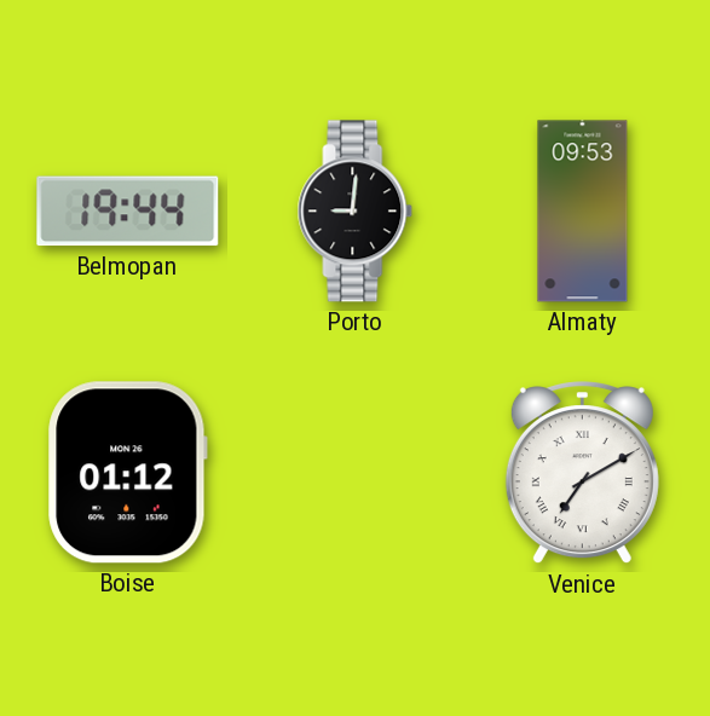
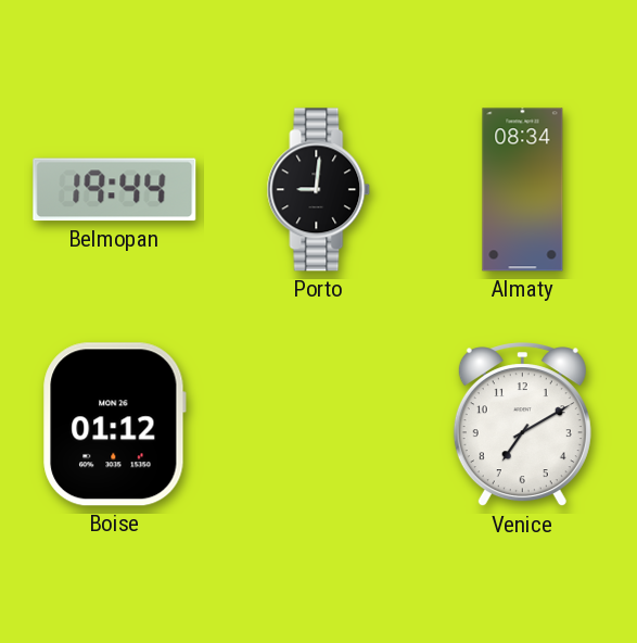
Almaty: 09:53 -> 08:34 (523, 190)
Venice numerals: Roman -> Arabic (522, 425)
